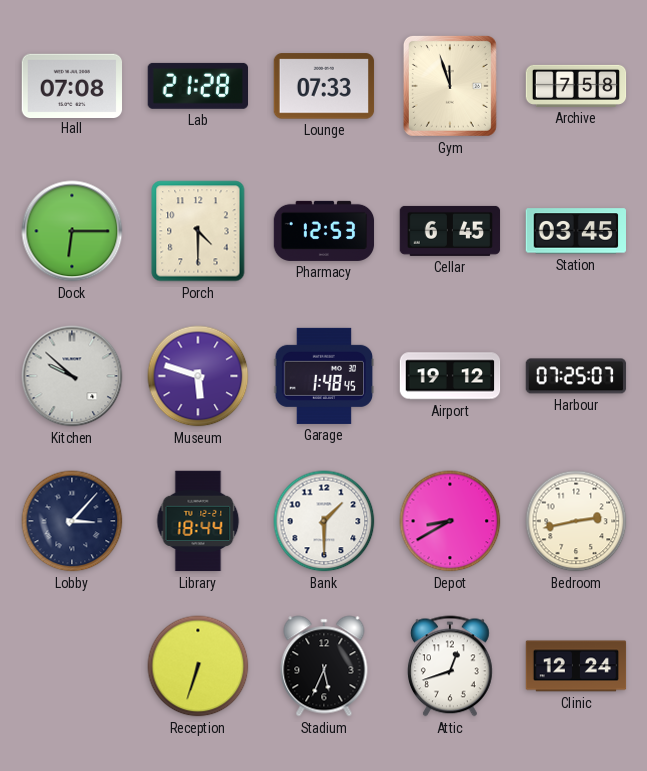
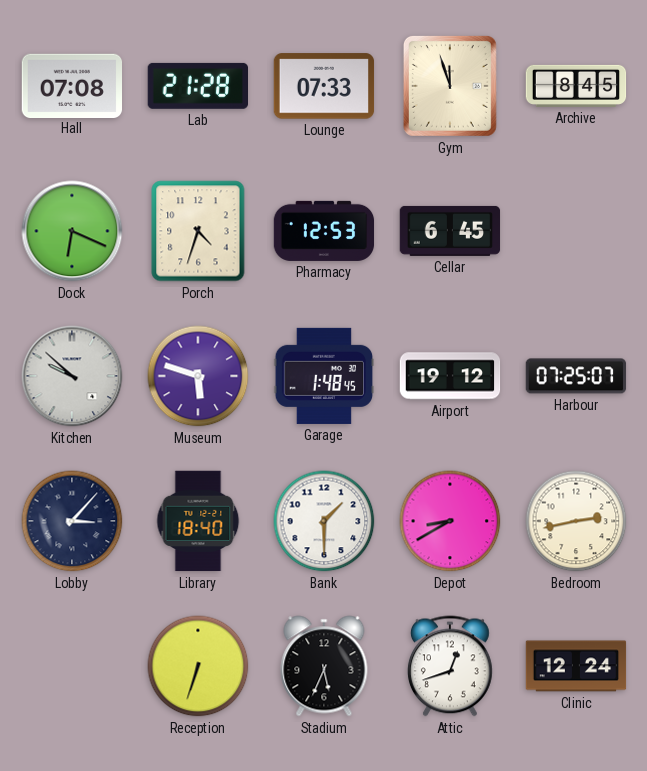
Archive: 7:58 -> 8:45 (576, 86)
Dock: 6:15 -> 6:19 (72, 231)
Porch: 4:30 -> 4:33 (198, 231)
Station: 03:45 -> none (575, 231)
Library: 18:44 -> 18:40 (198, 521)
